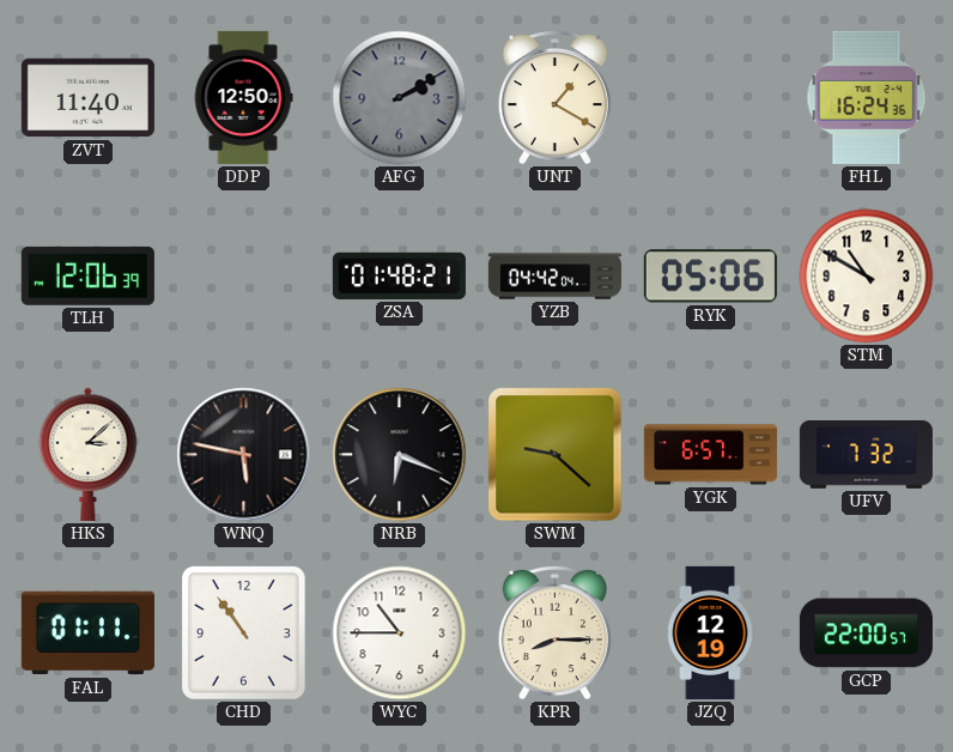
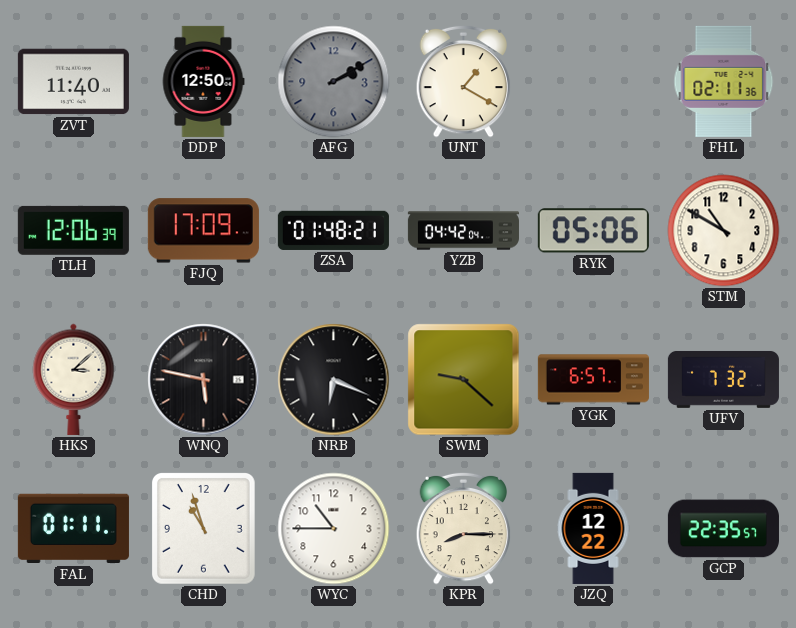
FHL: 16:24 -> 02:11 (724, 81)
FJQ: none -> 17:09 (203, 231)
CHD: 10:54 -> 10:57 (203, 529)
JZQ: 12:19 -> 12:22 (593, 528)
GCP: 22:00 -> 22:35 (723, 529)
